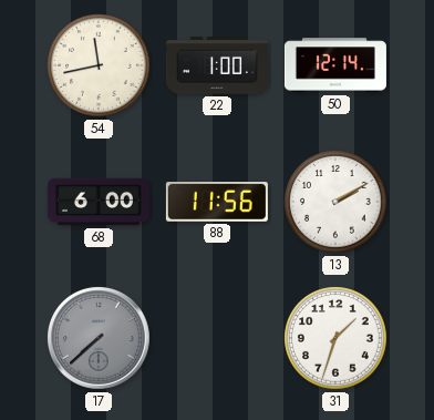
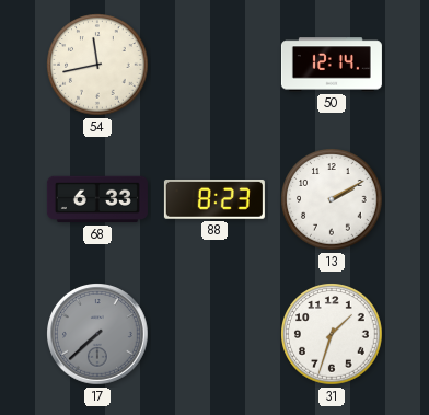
22: 1:00 -> none (217, 65)
68: 6:00 -> 6:33 (97, 199)
88: 11:56 -> 8:23 (215, 200)
